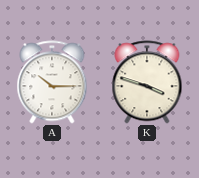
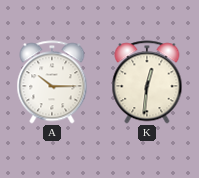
K: 3:48 -> 12:31 (147, 82)
